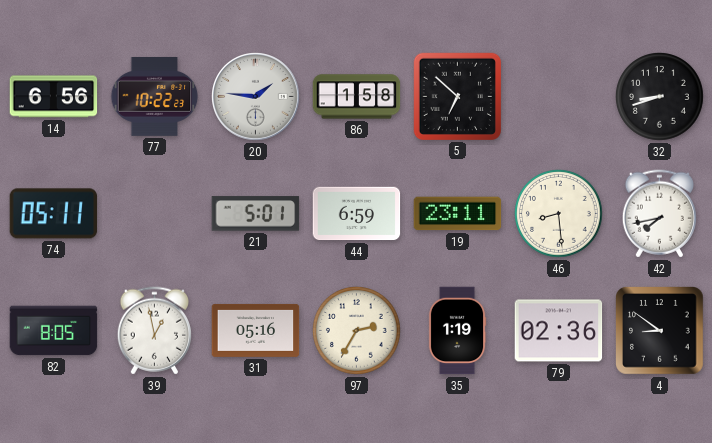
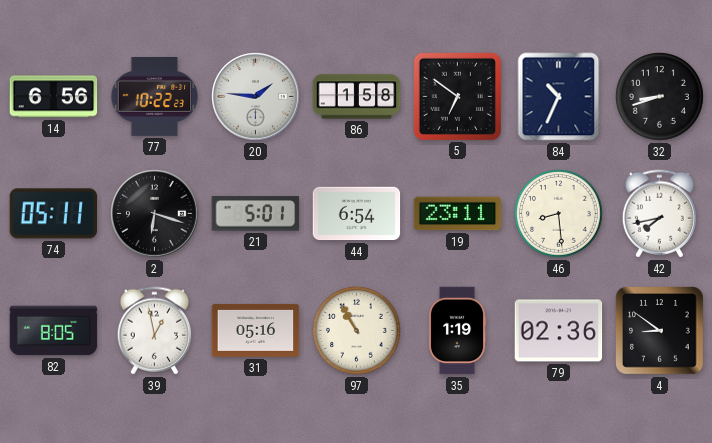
5: 6:52 -> 6:51 (457, 96)
84: none -> 10:34 (559, 97)
2: none -> 6:18 (155, 214)
44: 6:59 -> 6:54 (357, 214)
97: 2:35 -> 10:55 (357, 331)
